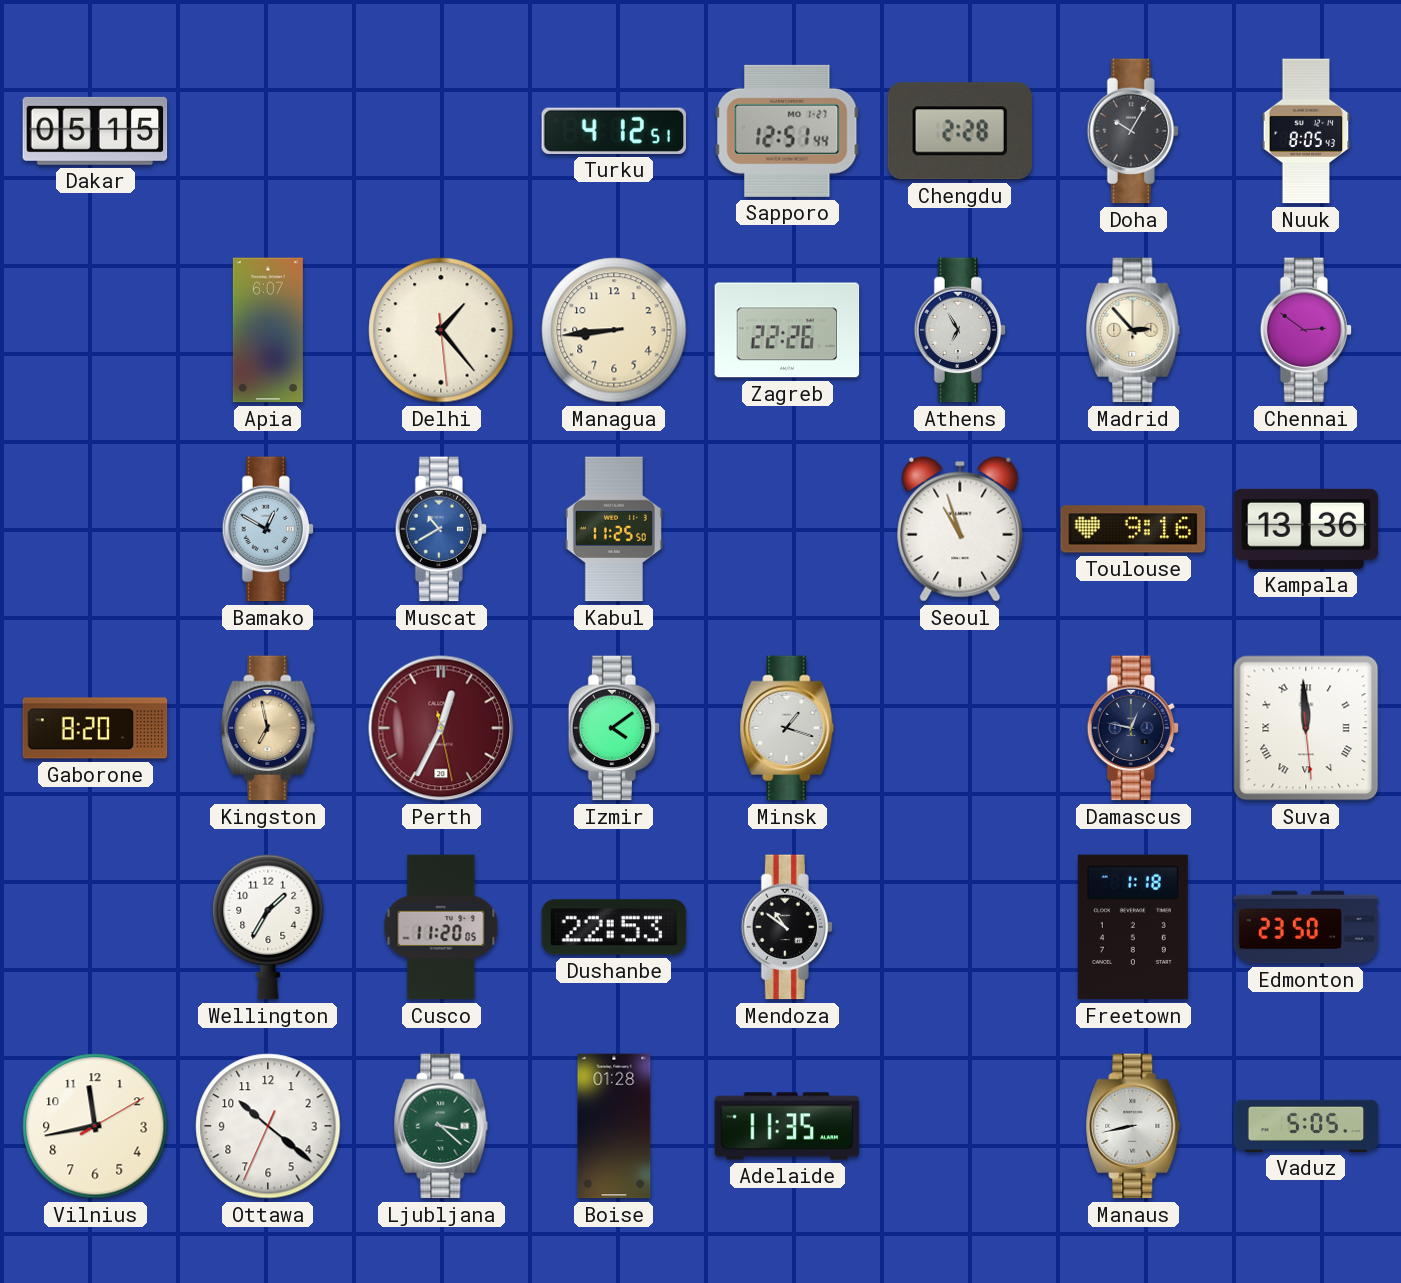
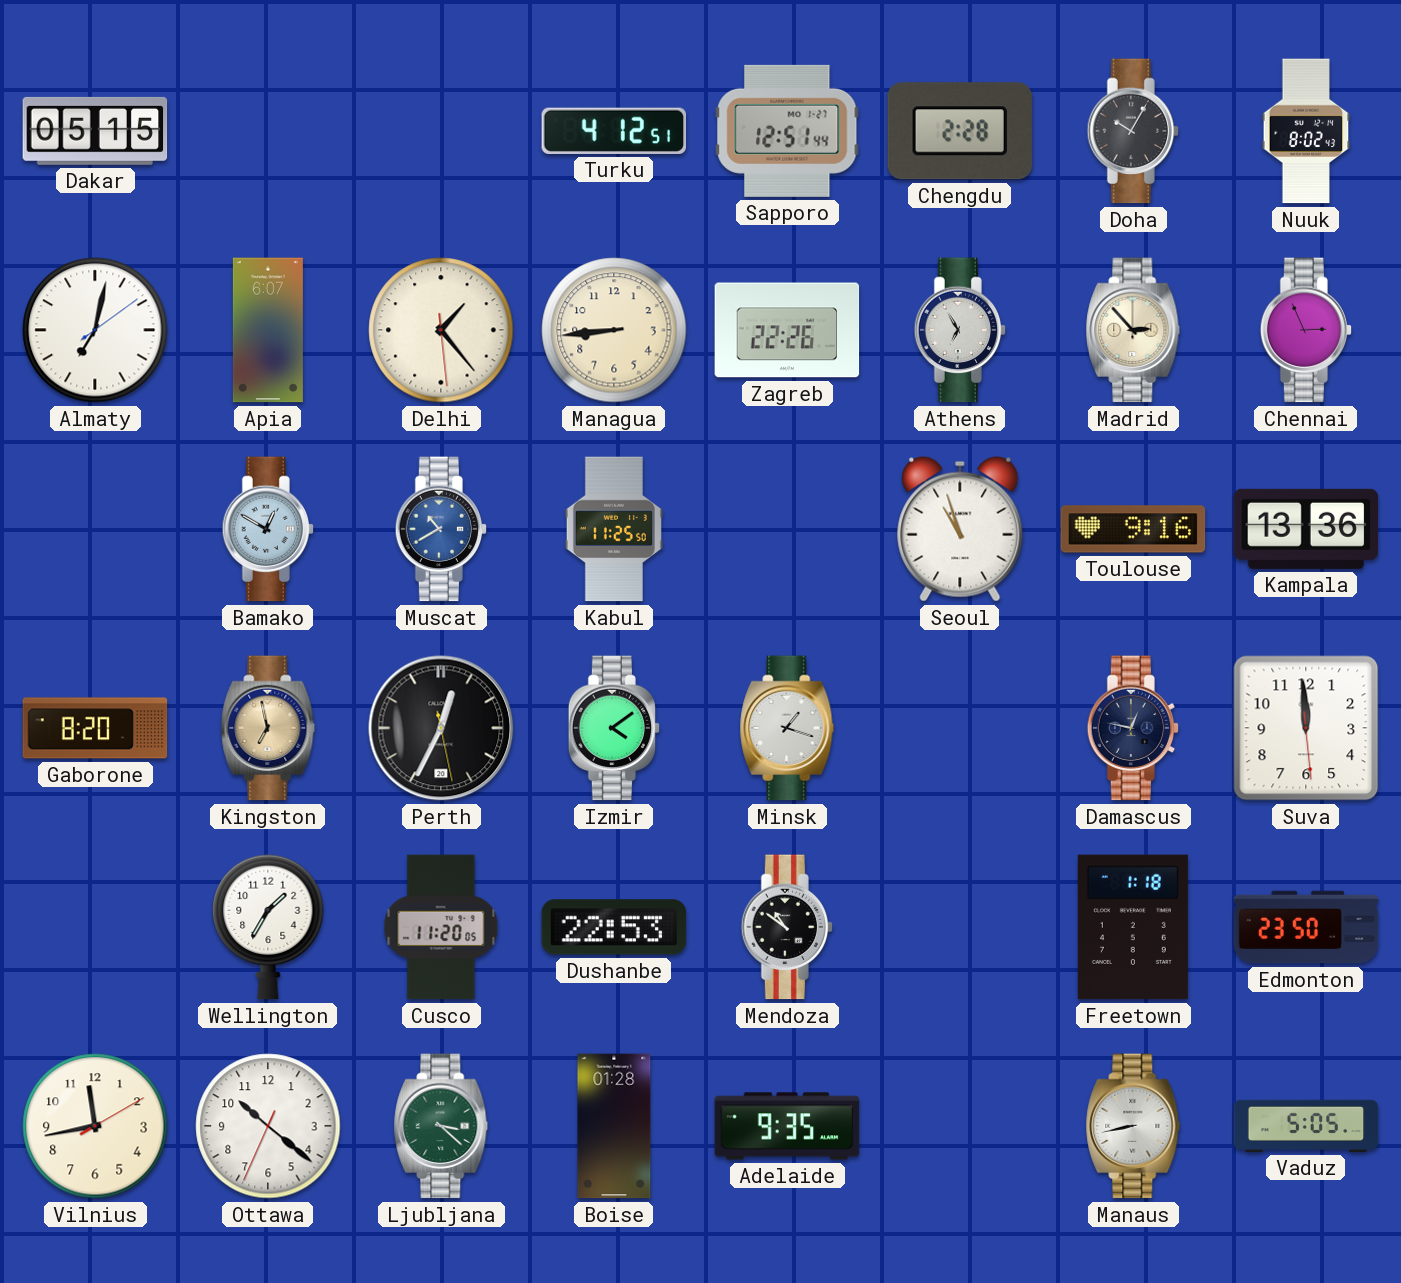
Nuuk: 8:05 -> 8:02 (1306, 131)
Almaty: none -> 7:02 (95, 330)
Chennai: 2:51 -> 2:56 (1306, 330)
Perth dial: burgundy -> black (441, 728)
Suva numerals: Roman -> Arabic (1306, 728)
Adelaide: 11:35 -> 9:35 (787, 1126)
